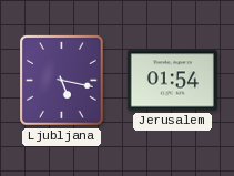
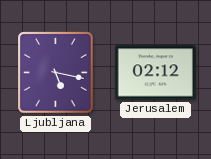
Jerusalem: 01:54 -> 02:12 (155, 73)
